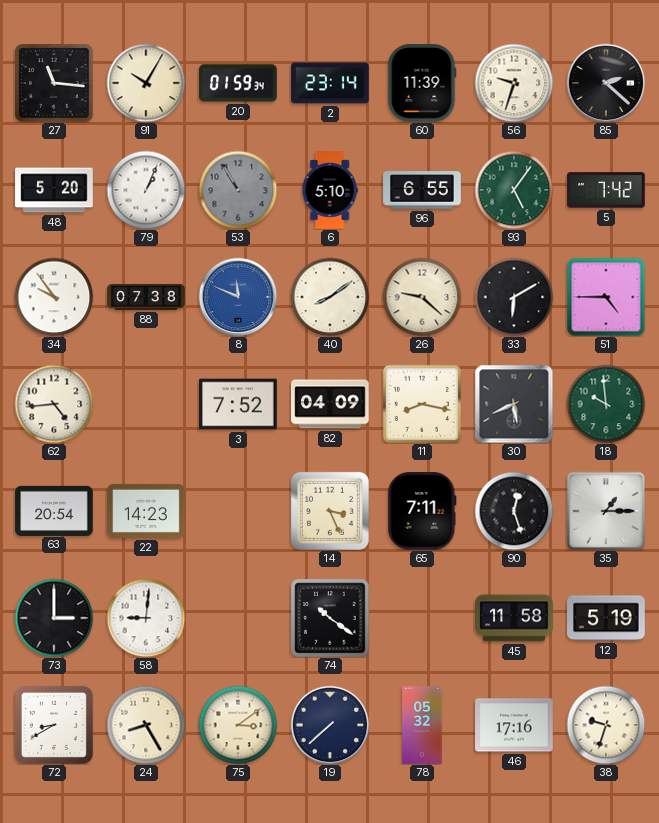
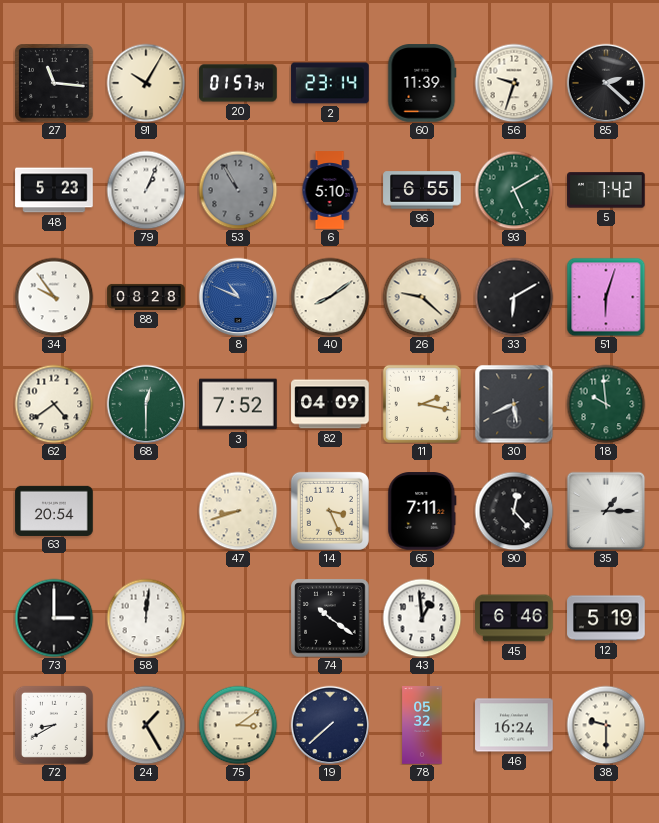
20: 01:59 -> 01:57 (238, 83)
48: 5:20 -> 5:23 (54, 190)
93: 5:06 -> 5:10 (514, 190)
88: 07:38 -> 08:28 (146, 297)
8: 11:49 -> 10:49 (238, 297)
51: 4:45 -> 6:03 (606, 297)
62: 4:44 -> 4:39 (54, 404)
68: none -> 12:30 (146, 404)
11: 8:17 -> 2:17 (422, 404)
22: 14:23 -> none (146, 511)
47: none -> 8:42 (238, 511)
90: 12:27 -> 12:23 (514, 511)
58: 9:01 -> 12:01 (146, 618)
43: none -> 12:59 (422, 618)
45: 11:58 -> 6:46 (514, 618)
24: 8:25 -> 1:25 (146, 725)
46: 17:16 -> 16:24 (514, 725)
38: 9:33 -> 9:30 (606, 725)
